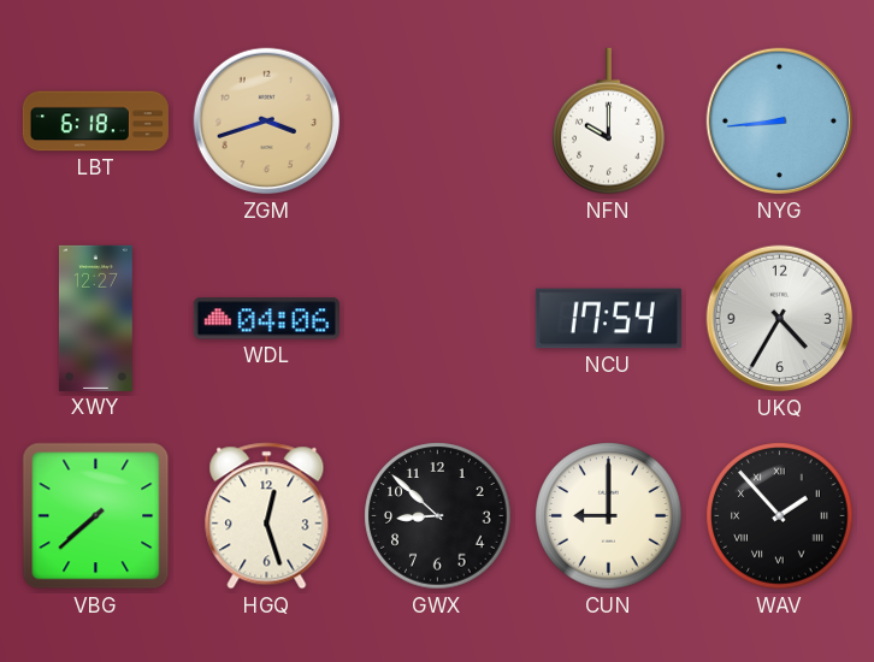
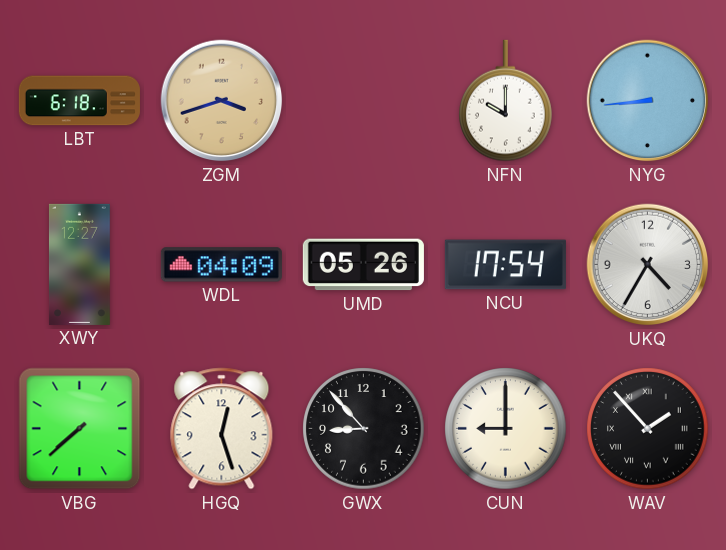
WDL: 04:06 -> 04:09 (221, 265)
UMD: none -> 05:26 (363, 265)
GWX: 8:52 -> 8:53 (364, 429)
